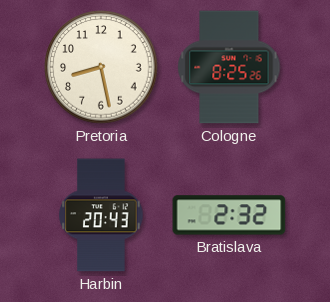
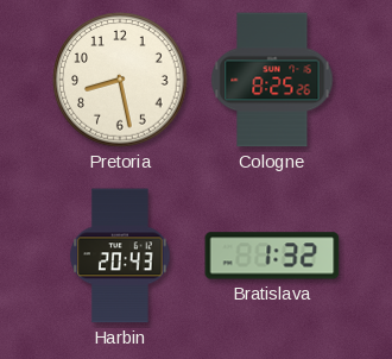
Bratislava: 2:32 -> 1:32 (272, 256)
